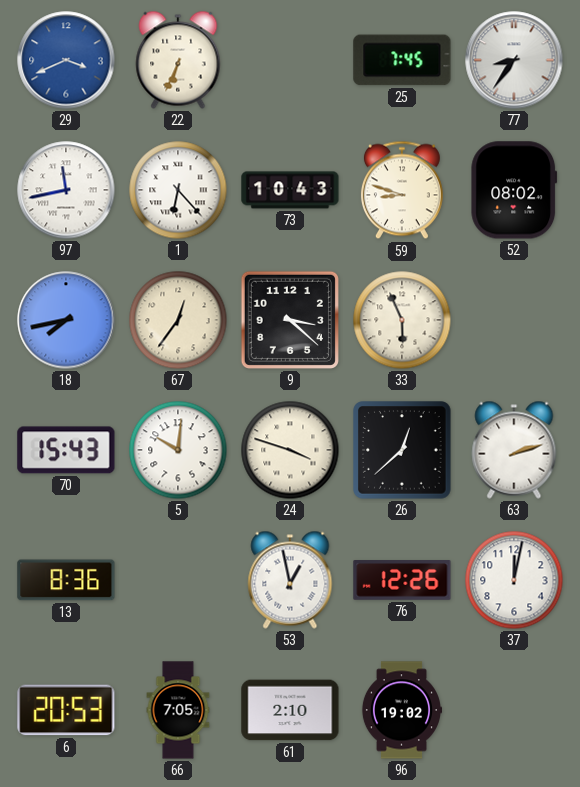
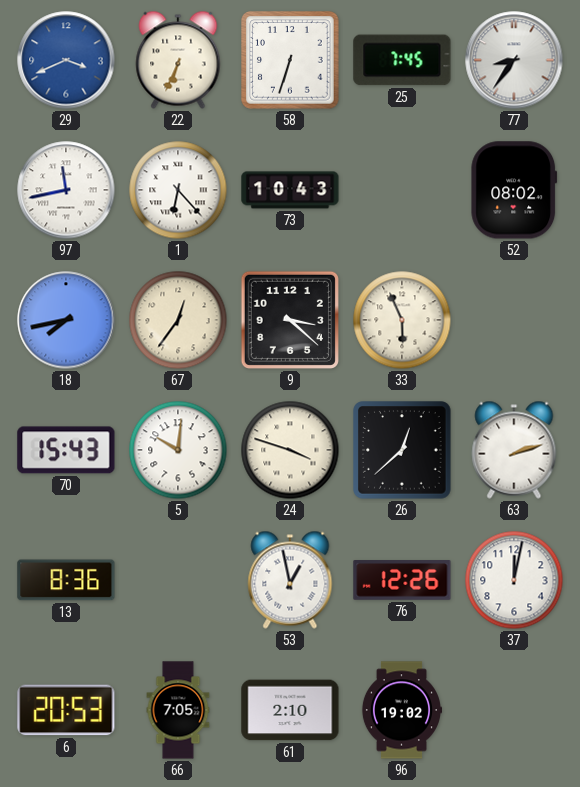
58: none -> 6:33 (290, 60)
59: 8:48 -> none (402, 190)
